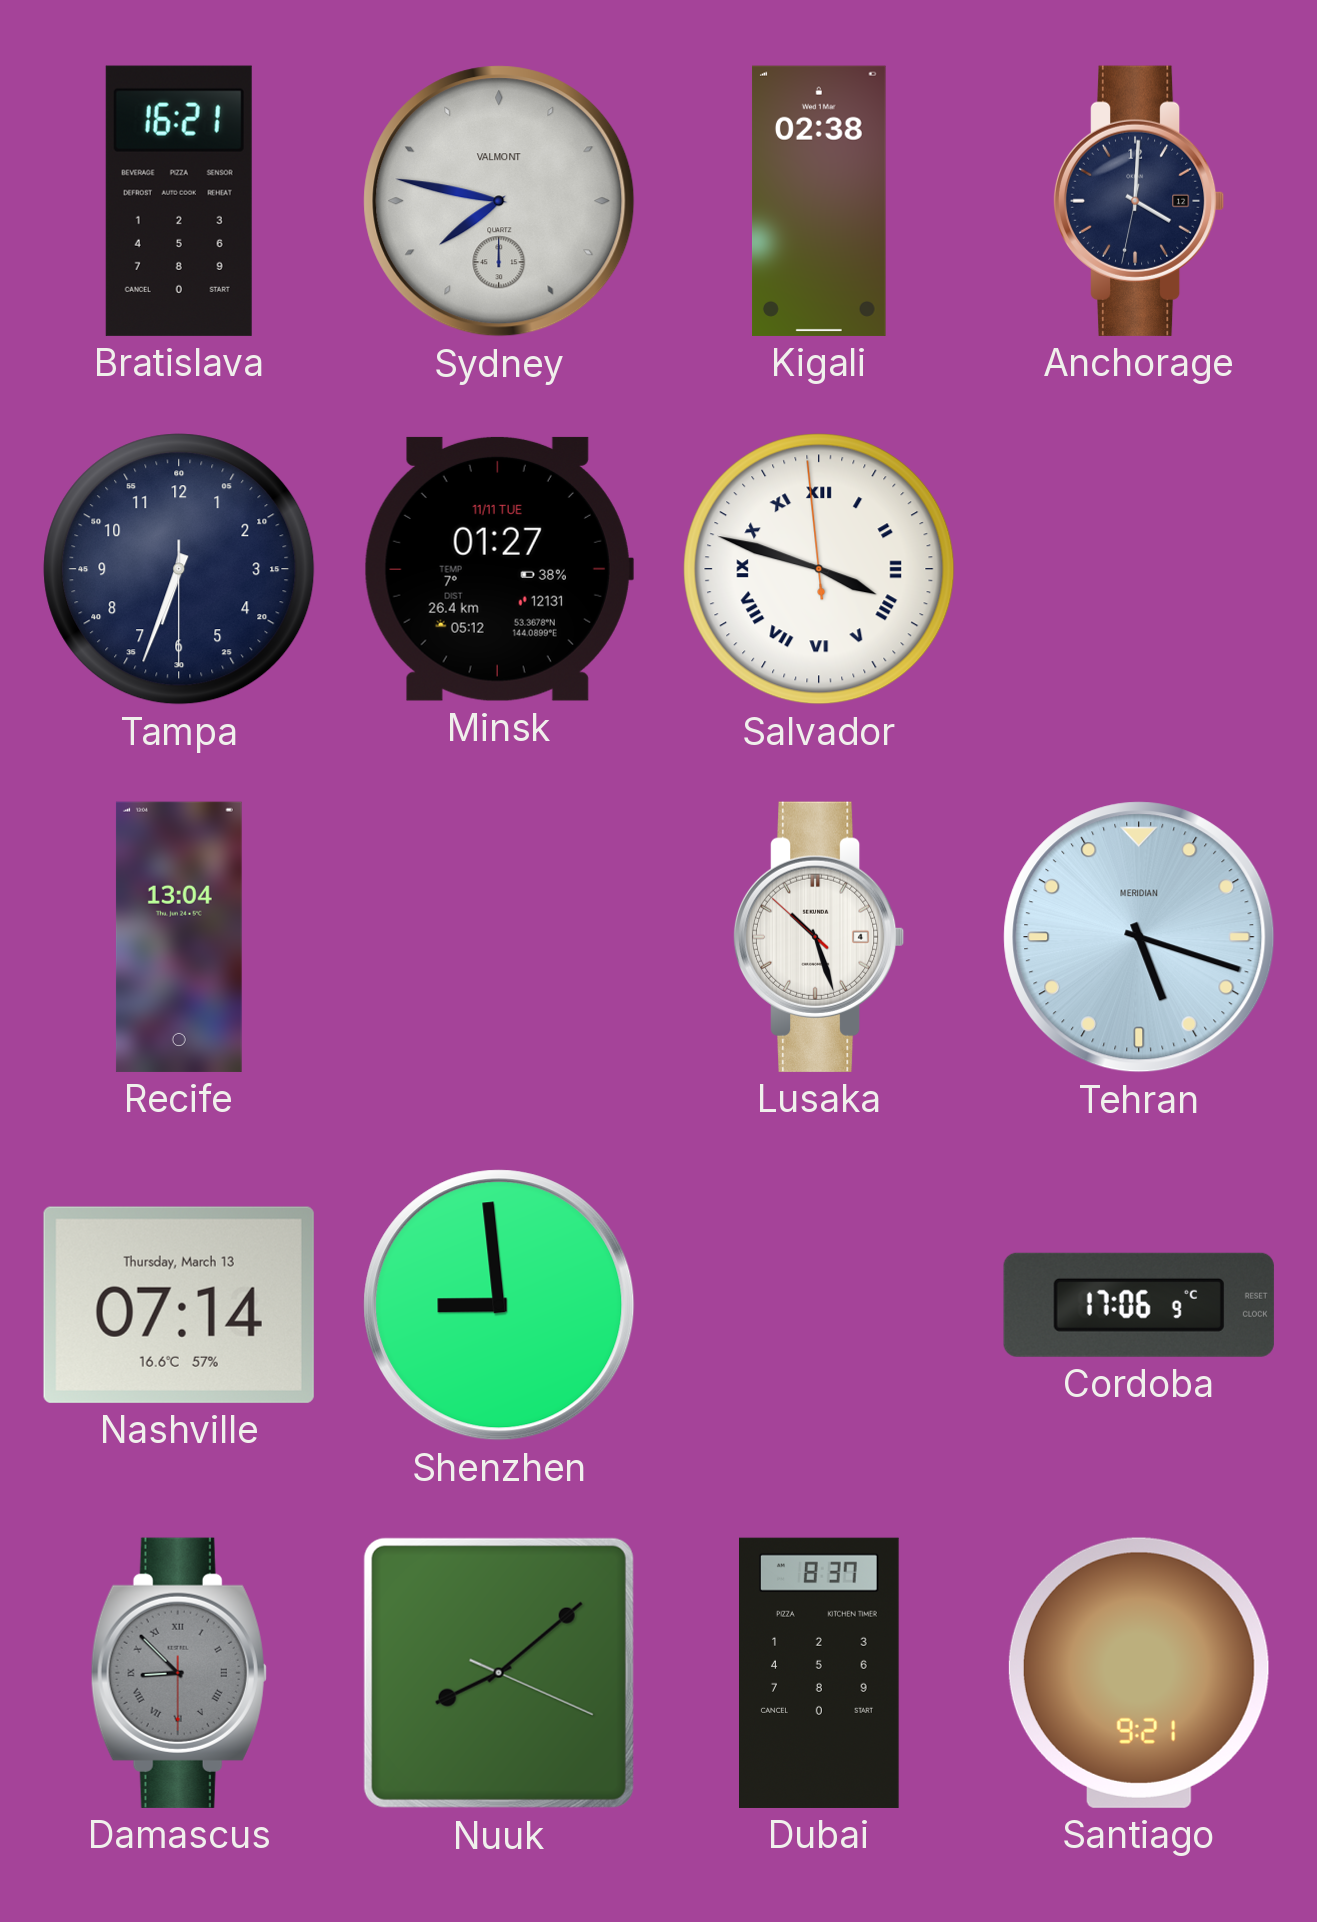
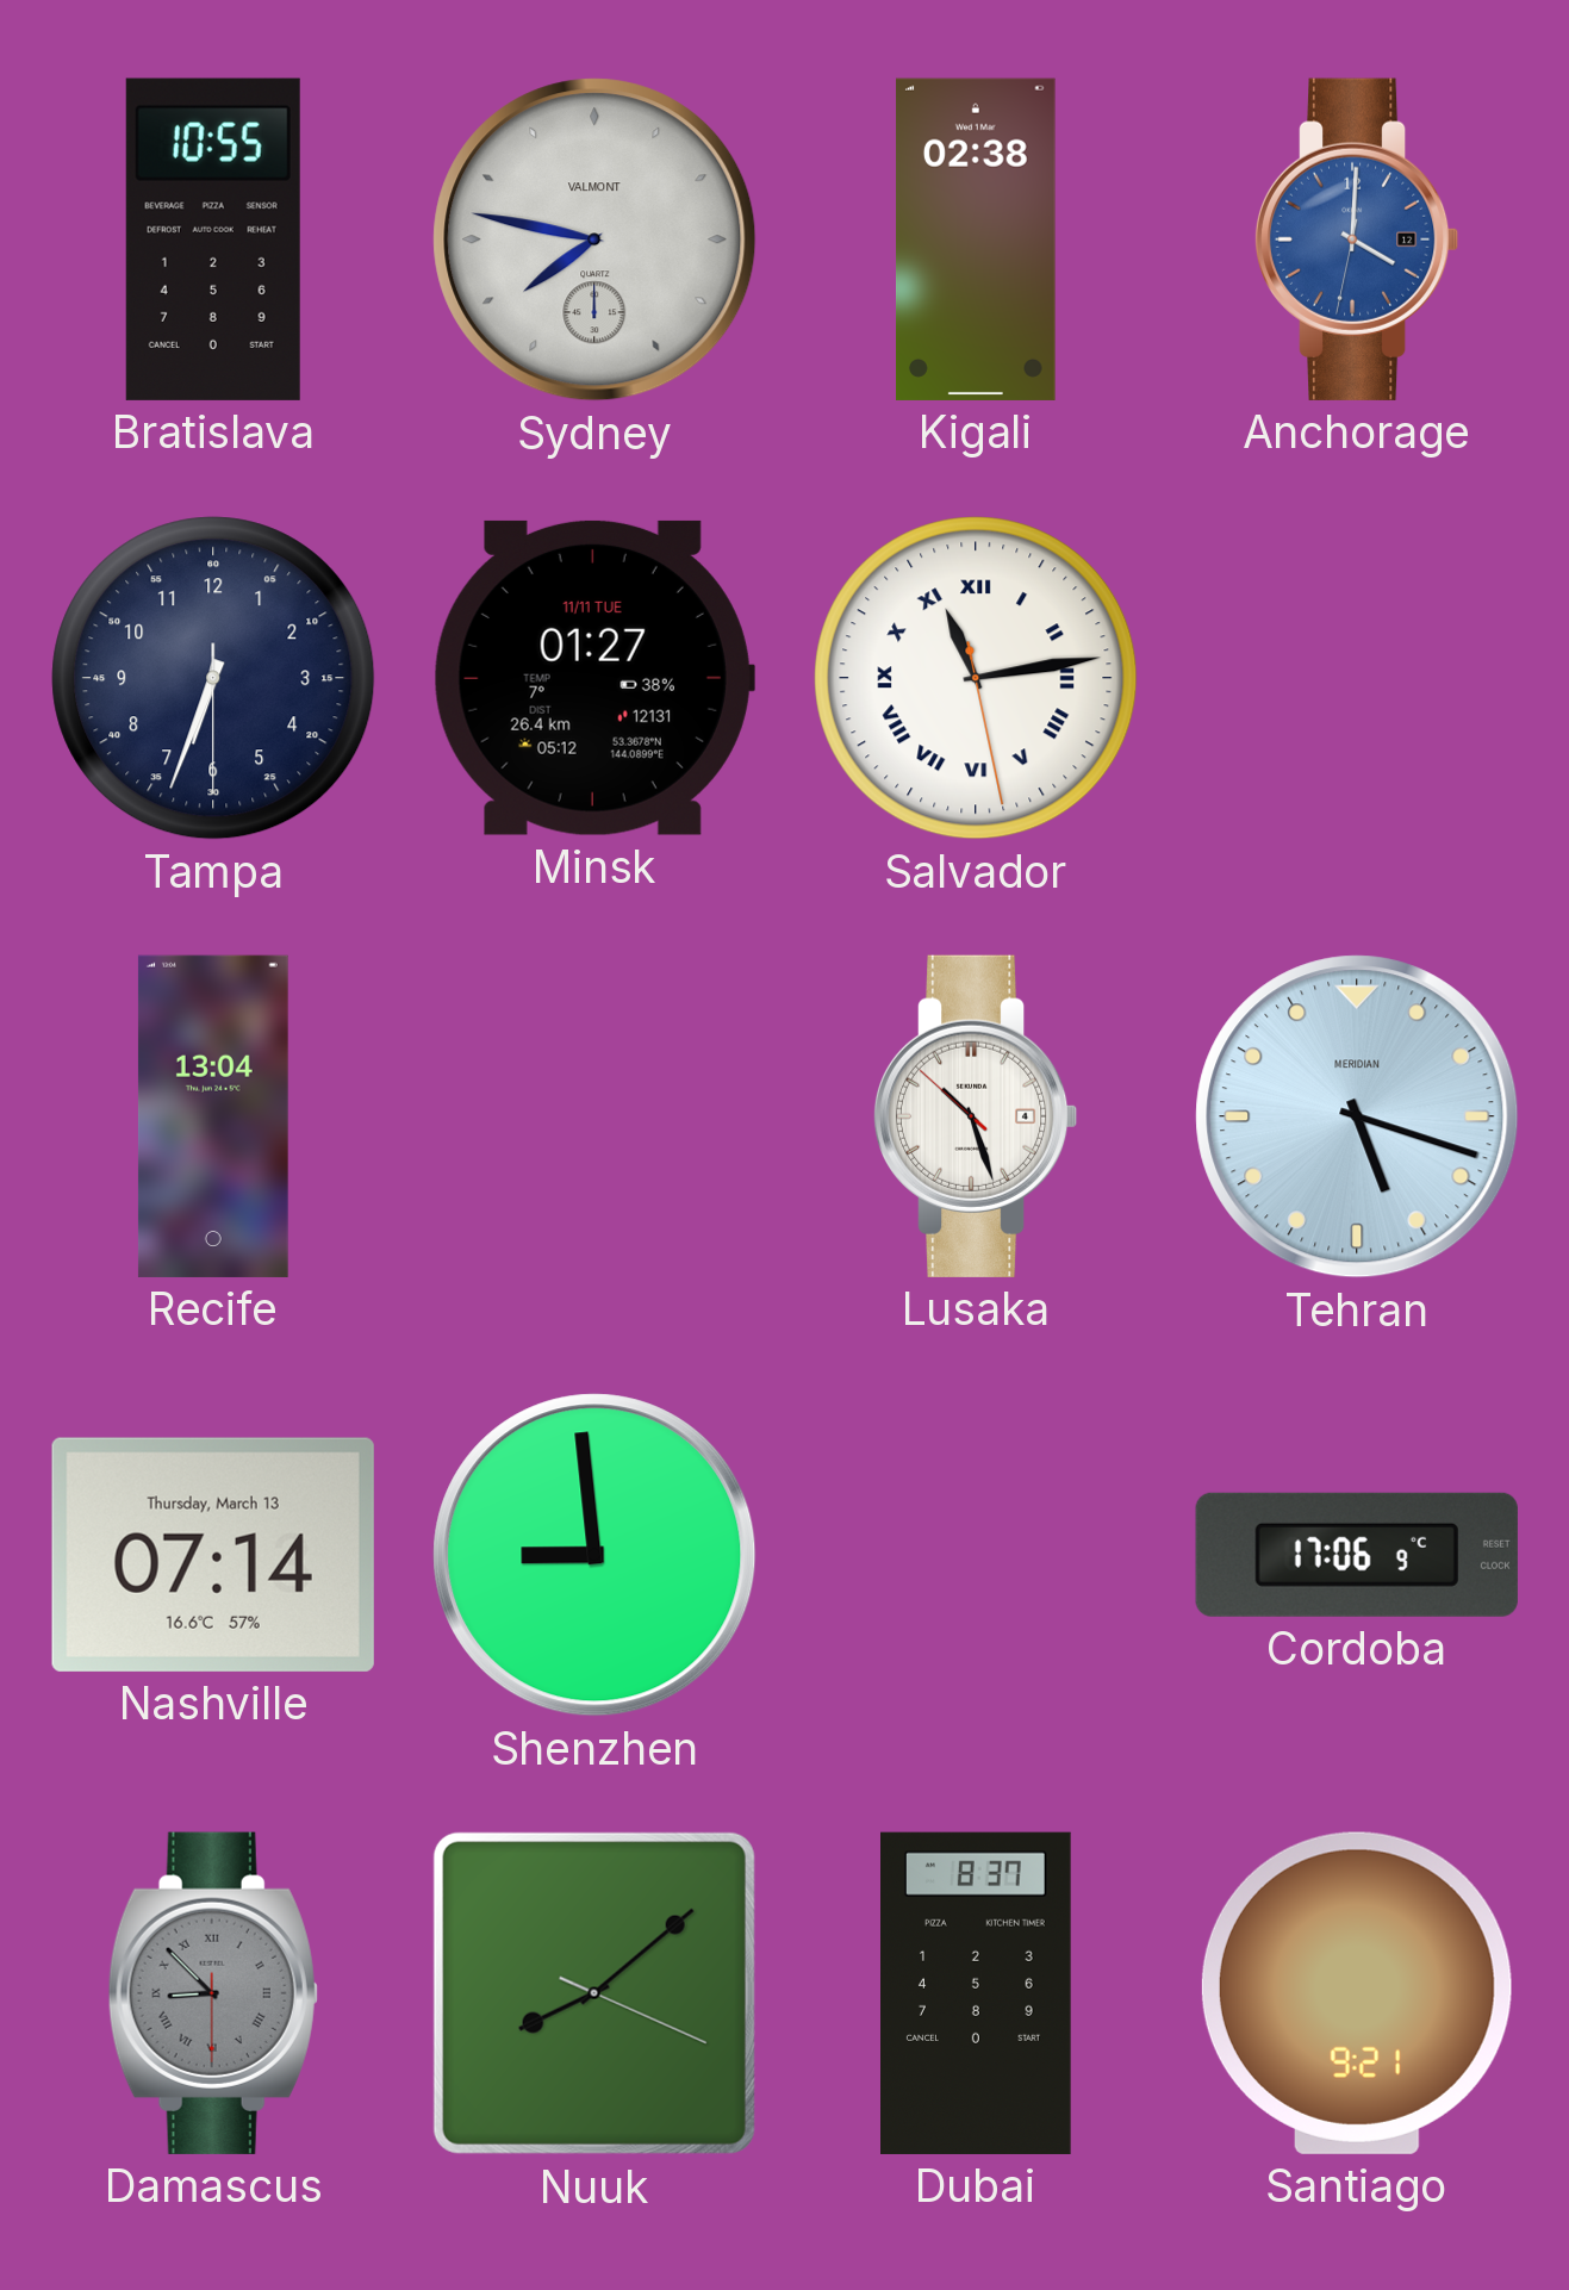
Bratislava: 16:21 -> 10:55 (213, 239)
Anchorage dial: navy -> blue (1357, 239)
Salvador: 3:47 -> 11:13 (976, 678)
